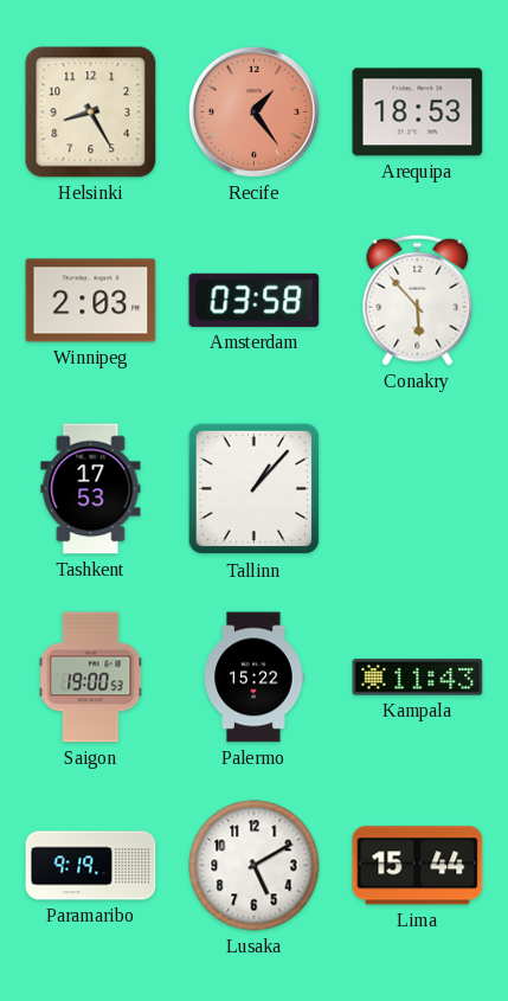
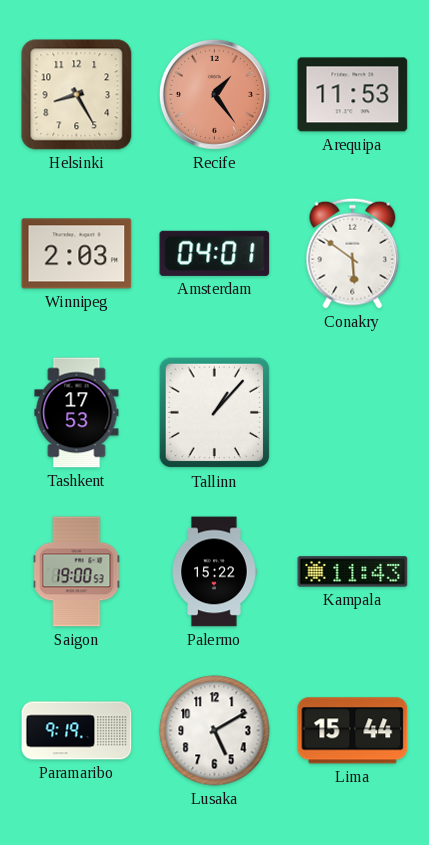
Arequipa: 18:53 -> 11:53 (353, 95)
Amsterdam: 03:58 -> 04:01 (215, 253)
Conakry: 5:53 -> 5:51 (353, 253)
